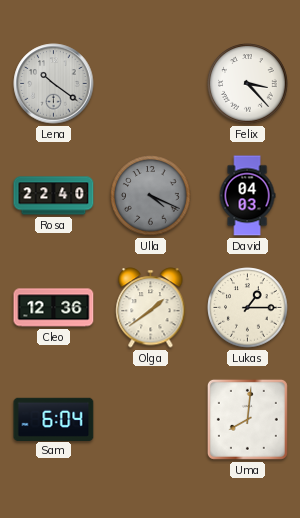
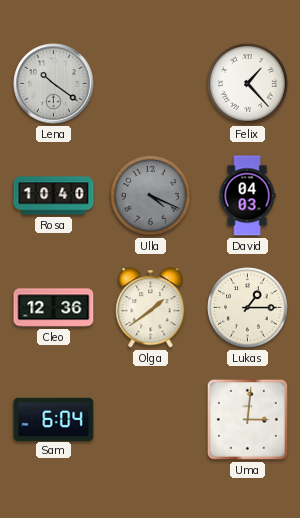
Felix: 3:23 -> 1:23 (248, 84)
Rosa: 22:40 -> 10:40 (54, 196)
Uma: 8:01 -> 3:01 (247, 419)
